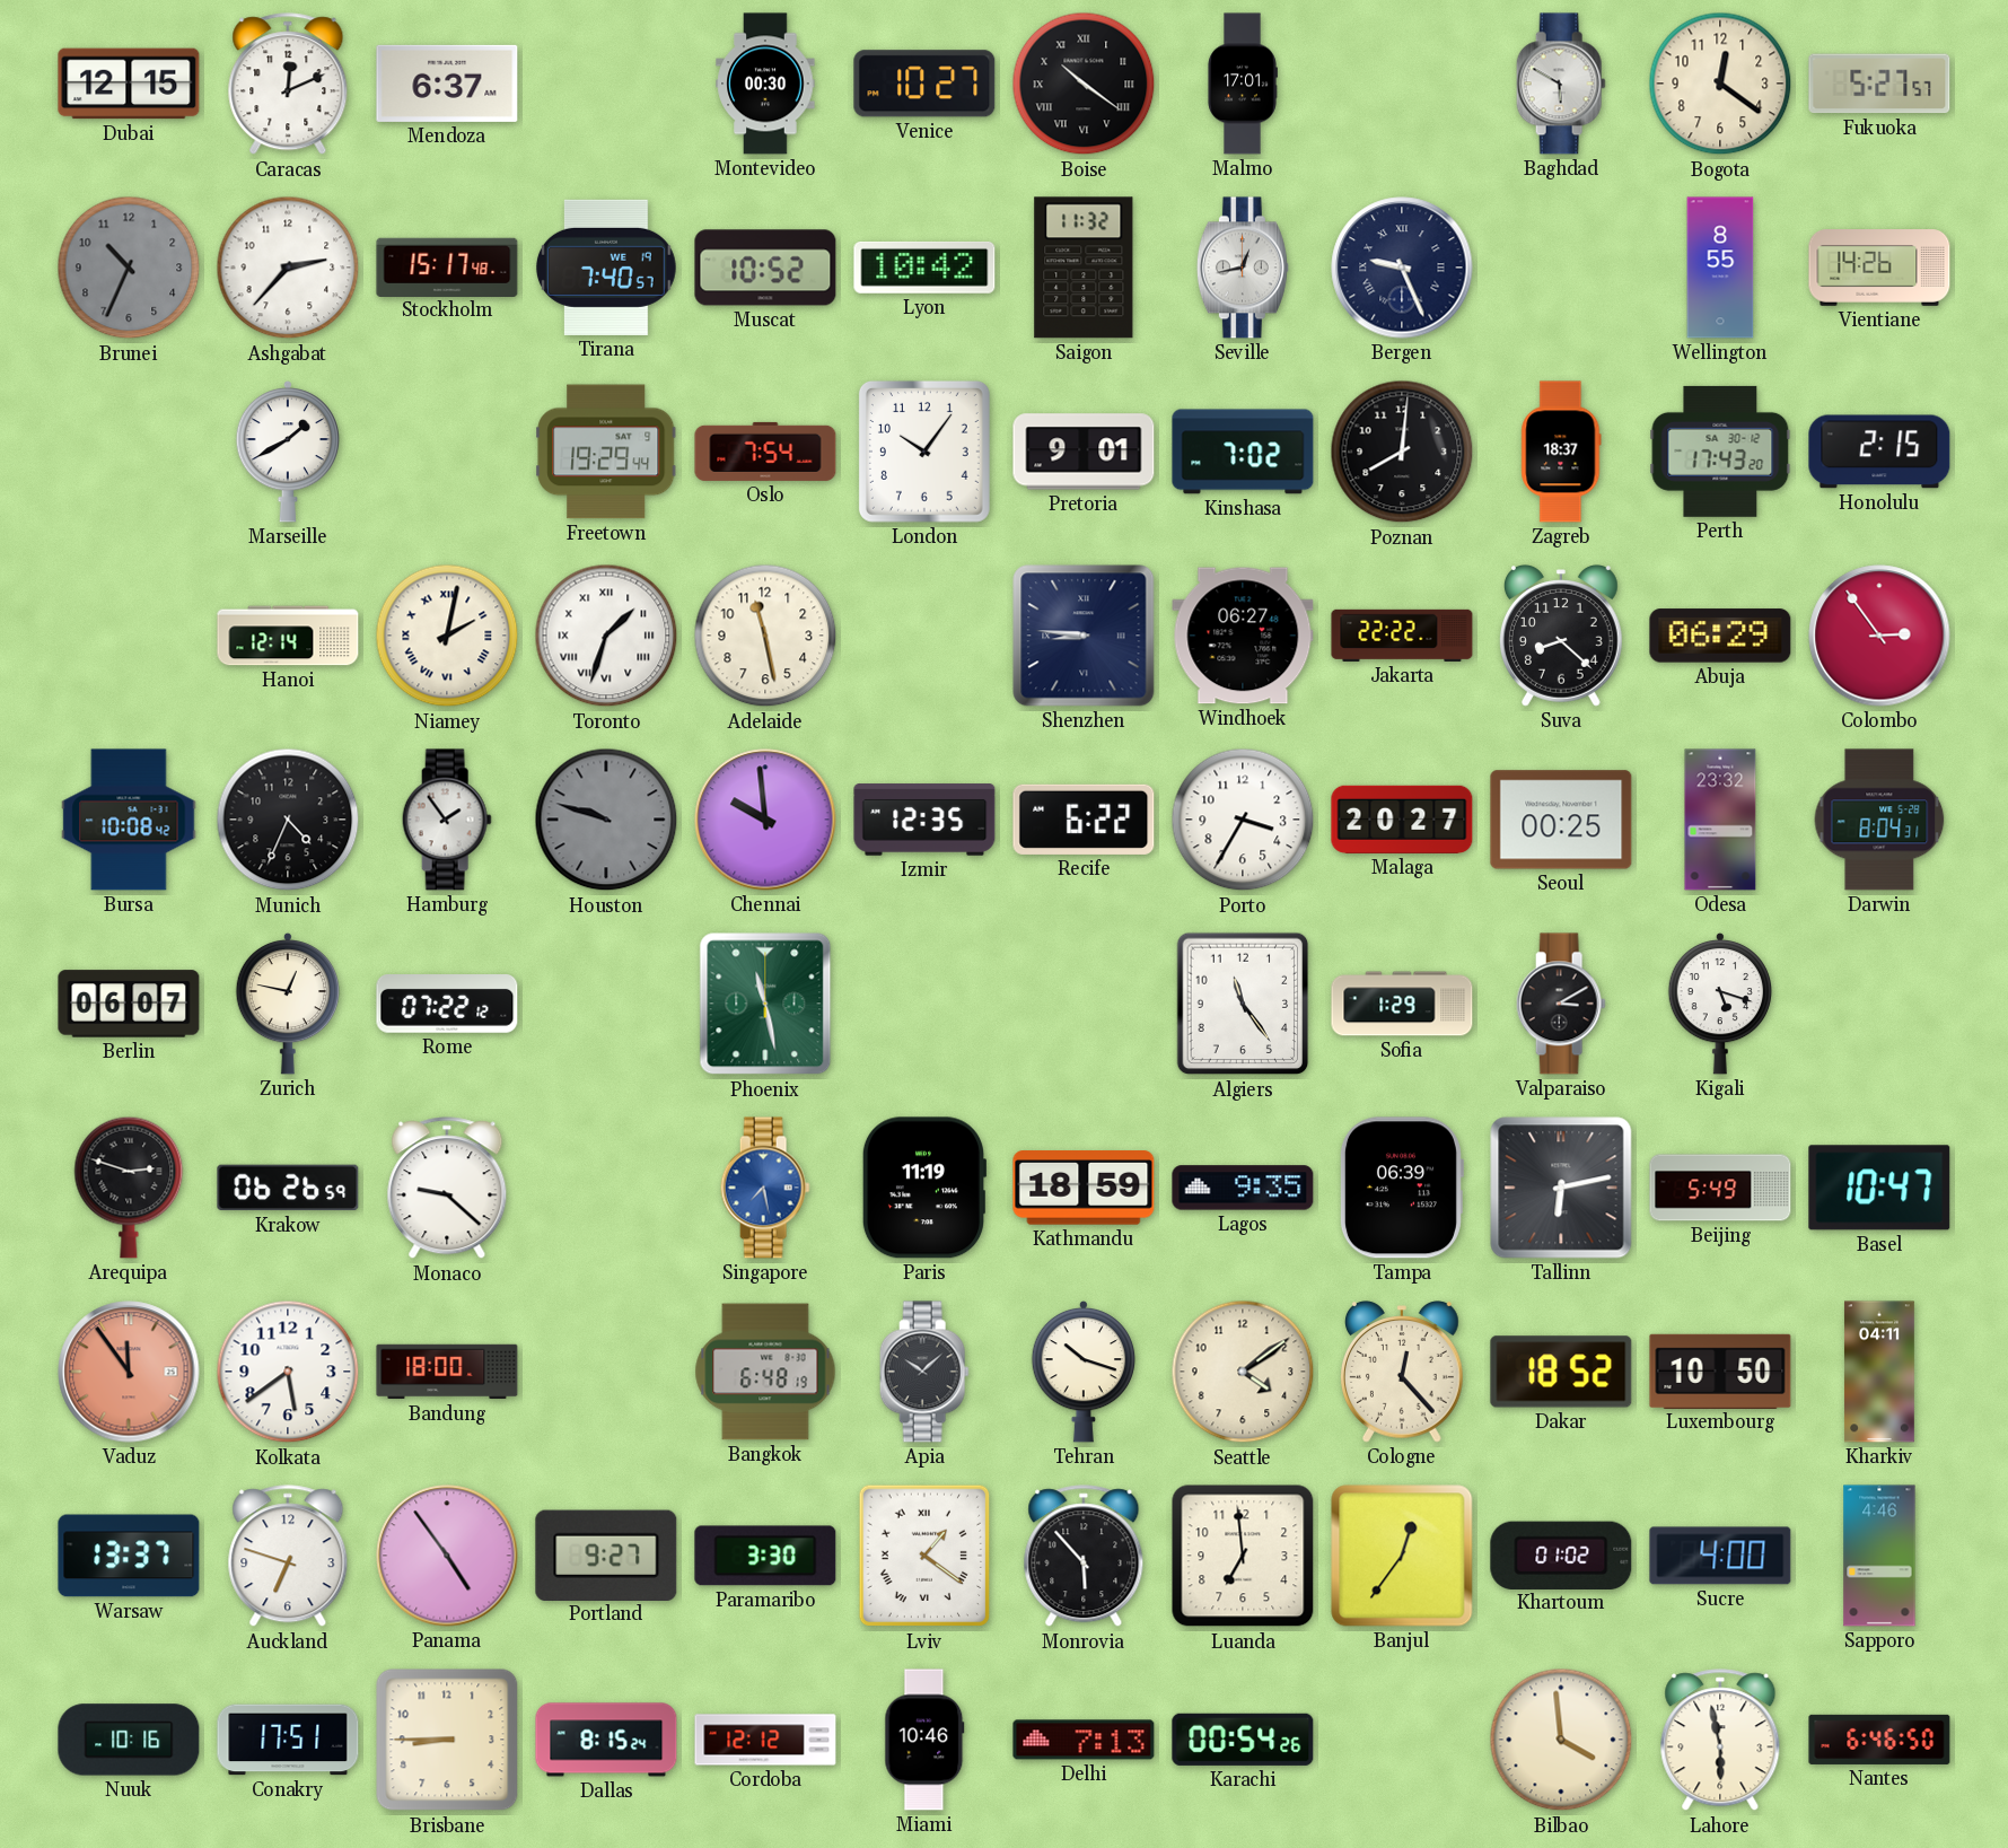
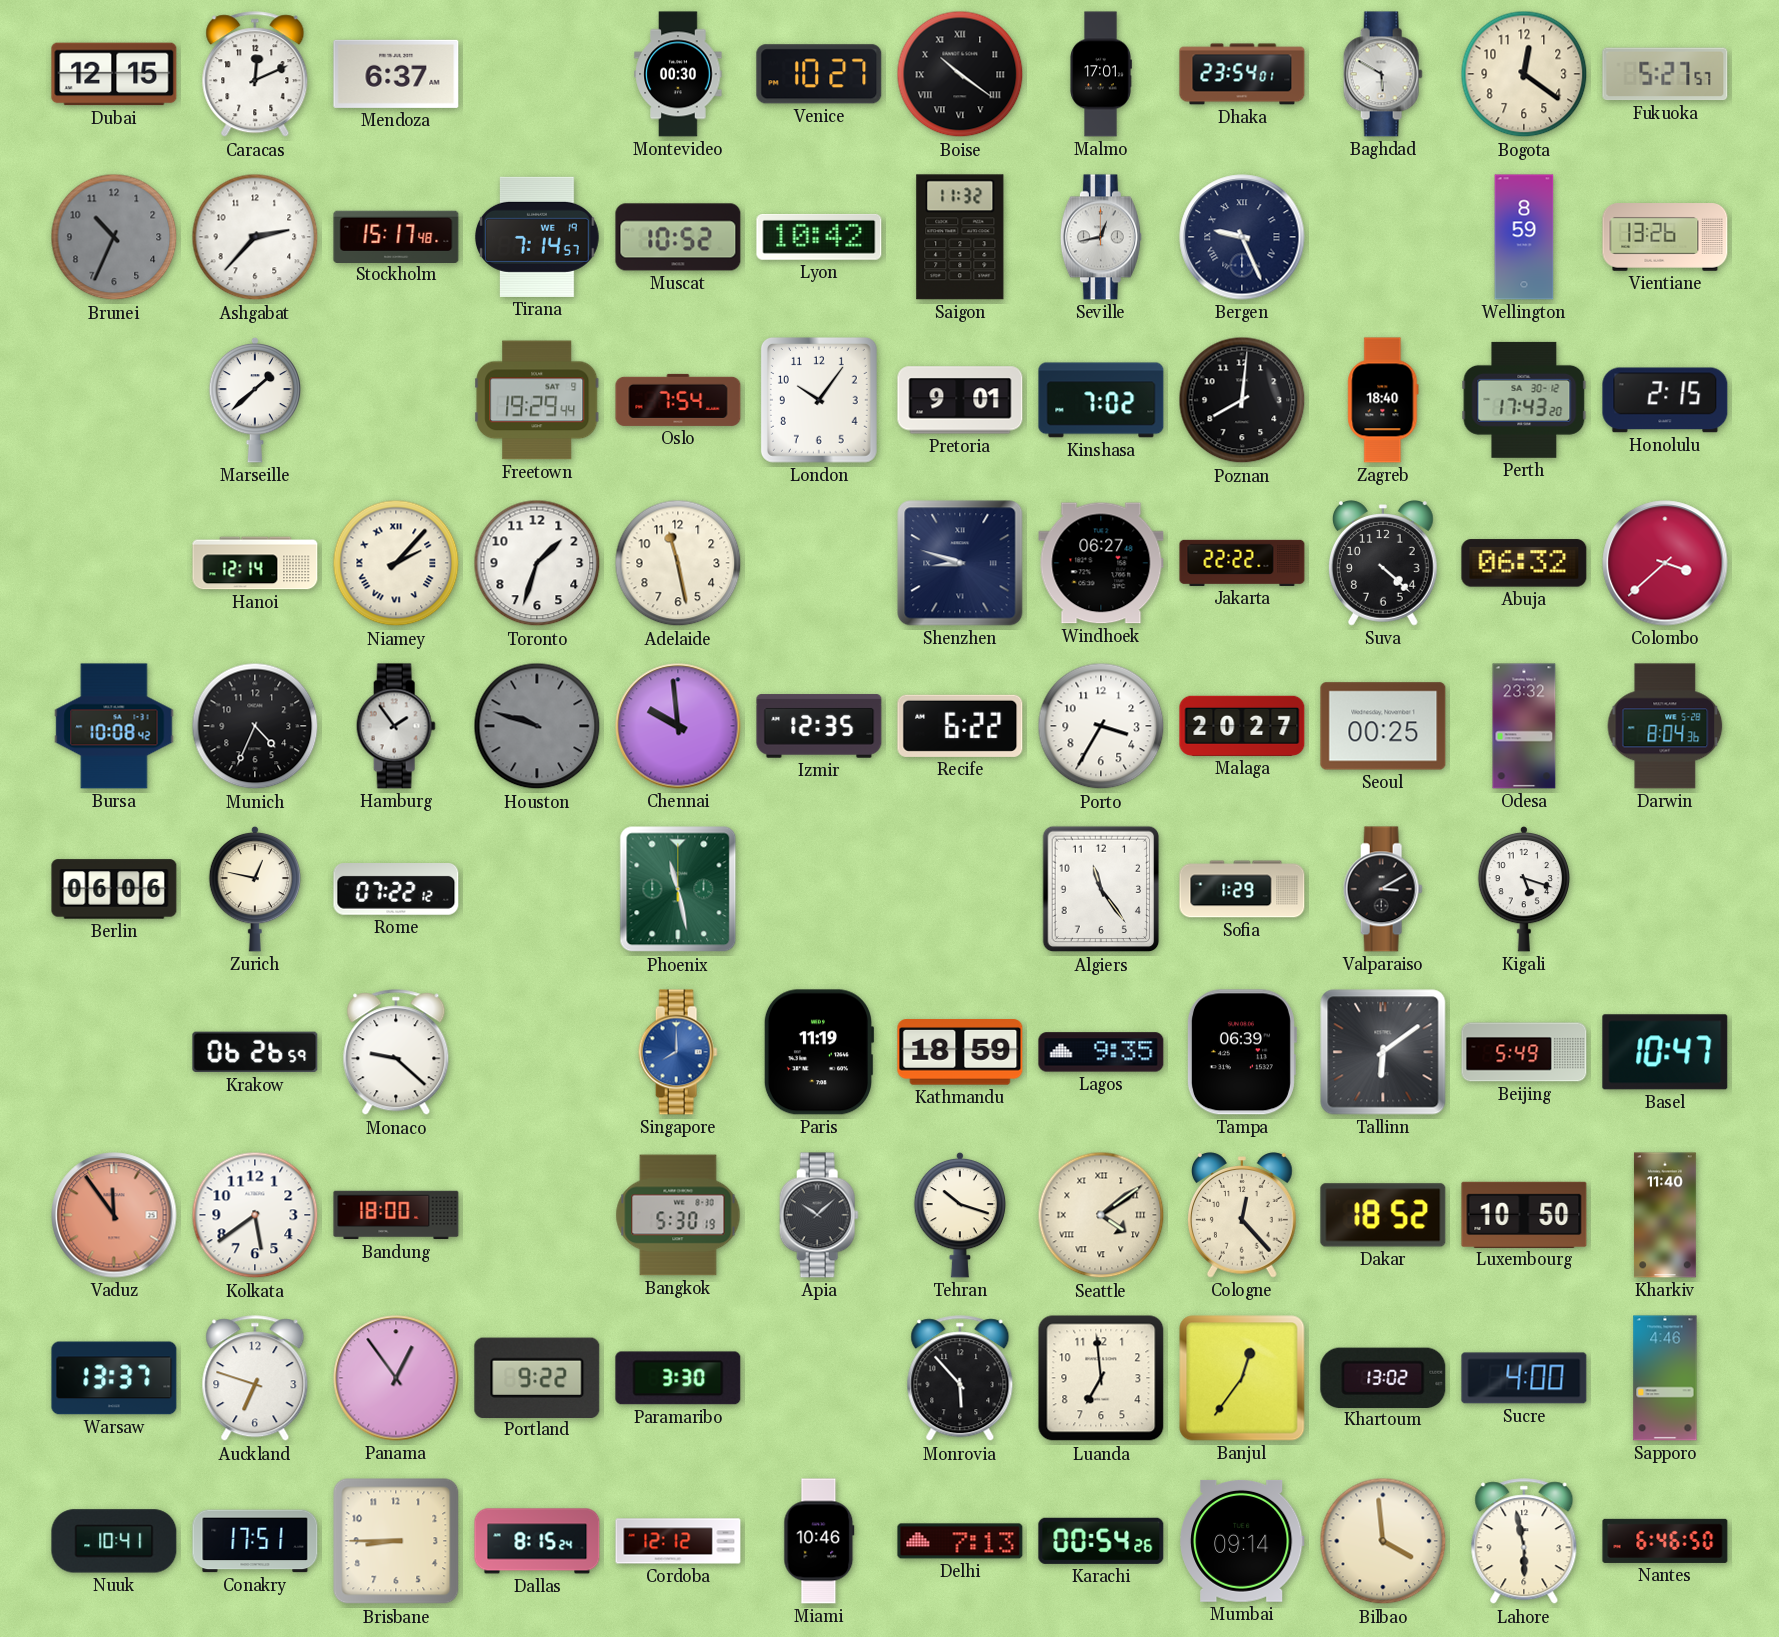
Dhaka: none -> 23:54 (1242, 74)
Tirana: 7:40 -> 7:14 (537, 237)
Wellington: 8:55 -> 8:59 (1524, 237)
Vientiane: 14:26 -> 13:26 (1665, 237)
Marseille: 1:40 -> 1:38 (255, 400)
Zagreb: 18:37 -> 18:40 (1383, 400)
Niamey: 2:02 -> 2:07 (396, 563)
Toronto numerals: Roman -> Arabic (537, 563)
Shenzhen: 8:46 -> 8:48 (960, 563)
Suva: 8:22 -> 4:22 (1384, 563)
Abuja: 06:29 -> 06:32 (1524, 563)
Colombo: 2:54 -> 3:38 (1665, 563)
Darwin: 8:04:31 -> 8:04:36 (1665, 726)
Berlin: 06:07 -> 06:06 (114, 889)
Arequipa: 2:48 -> none (129, 1188)
Singapore: 7:28 -> 8:00 (678, 1052)
Tallinn: 6:13 -> 6:09 (1383, 1052)
Bangkok: 6:48 -> 5:30 (678, 1215)
Seattle numerals: Arabic -> Roman (1101, 1215)
Kharkiv: 04:11 -> 11:40 (1665, 1215)
Panama: 4:54 -> 12:54 (396, 1378)
Portland: 9:27 -> 9:22 (537, 1377)
Lviv: 1:21 -> none (924, 1556)
Khartoum: 01:02 -> 13:02 (1383, 1377)
Nuuk: 10:16 -> 10:41 (114, 1541)
Mumbai: none -> 09:14 (1242, 1541)
